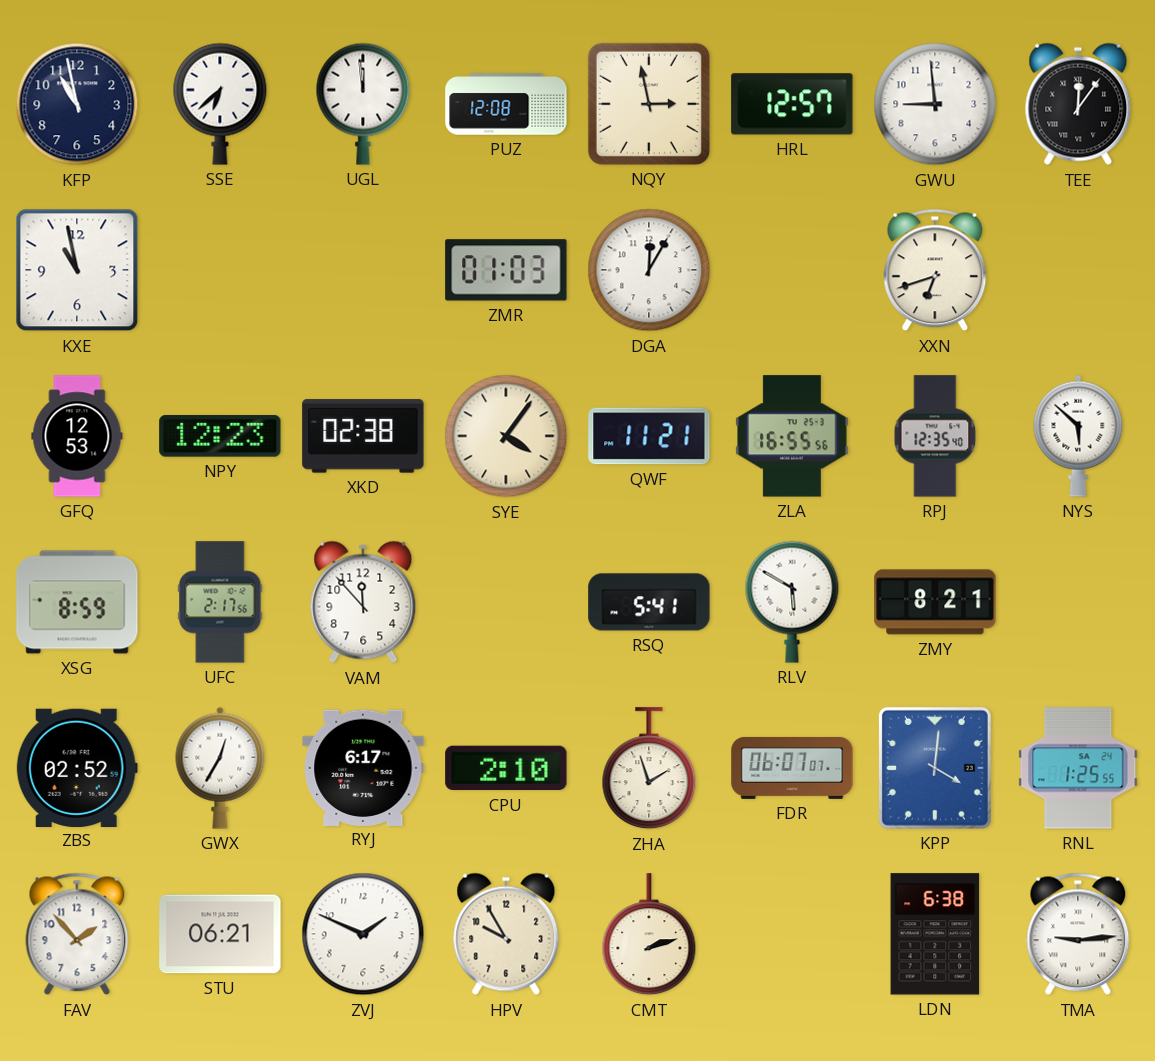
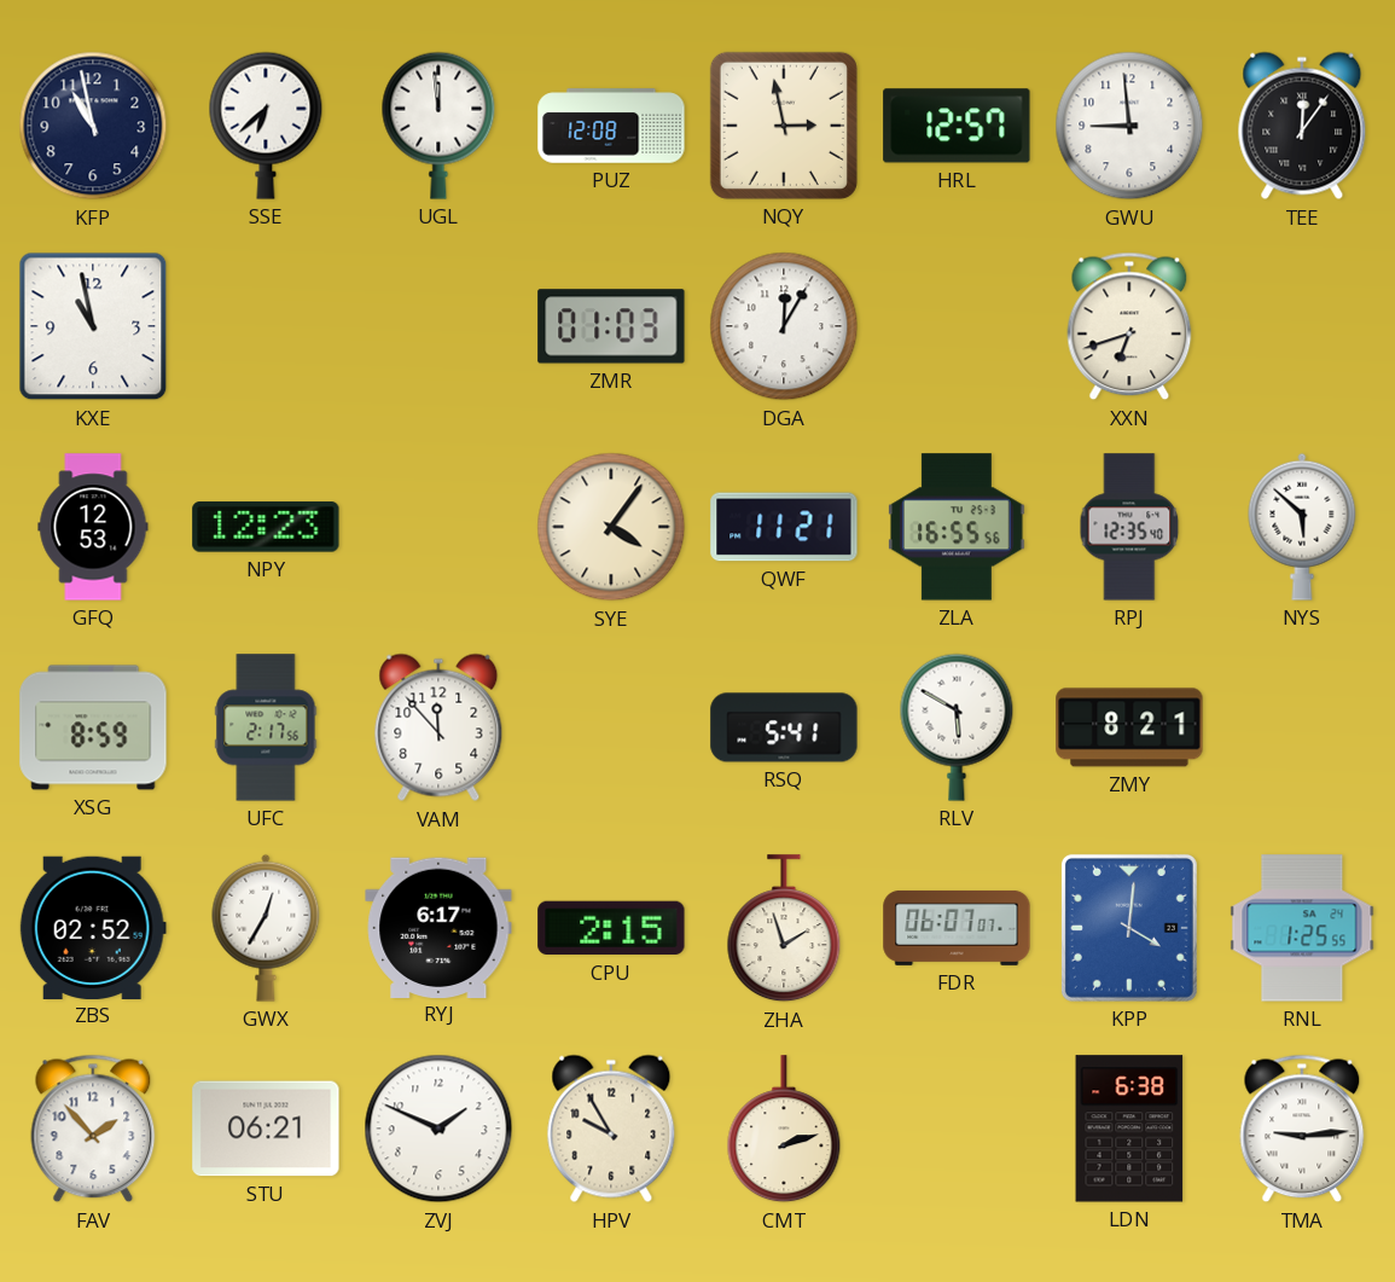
XKD: 02:38 -> none (363, 436)
CPU: 2:10 -> 2:15 (611, 928)
